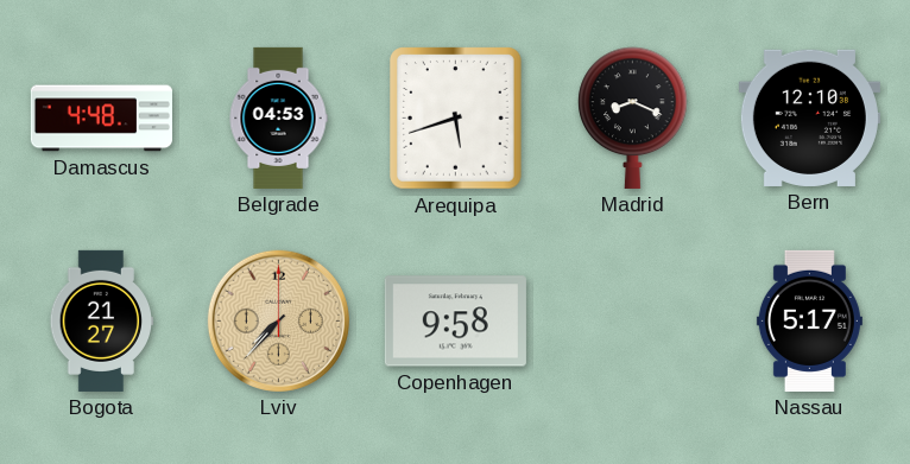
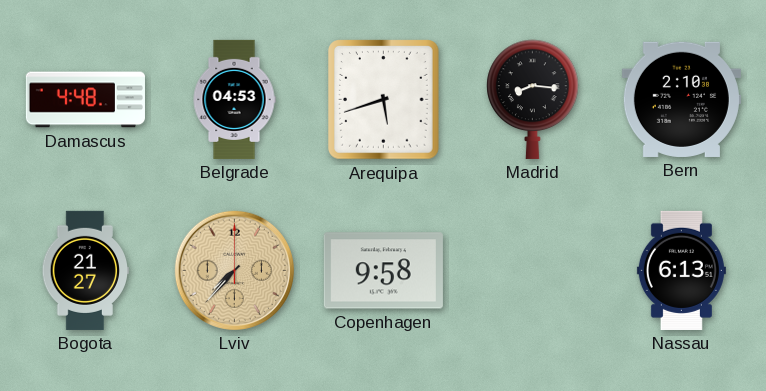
Madrid: 8:19 -> 8:16 (533, 99)
Bern: 12:10 -> 2:10 (681, 99)
Nassau: 5:17 -> 6:13 (681, 270)
